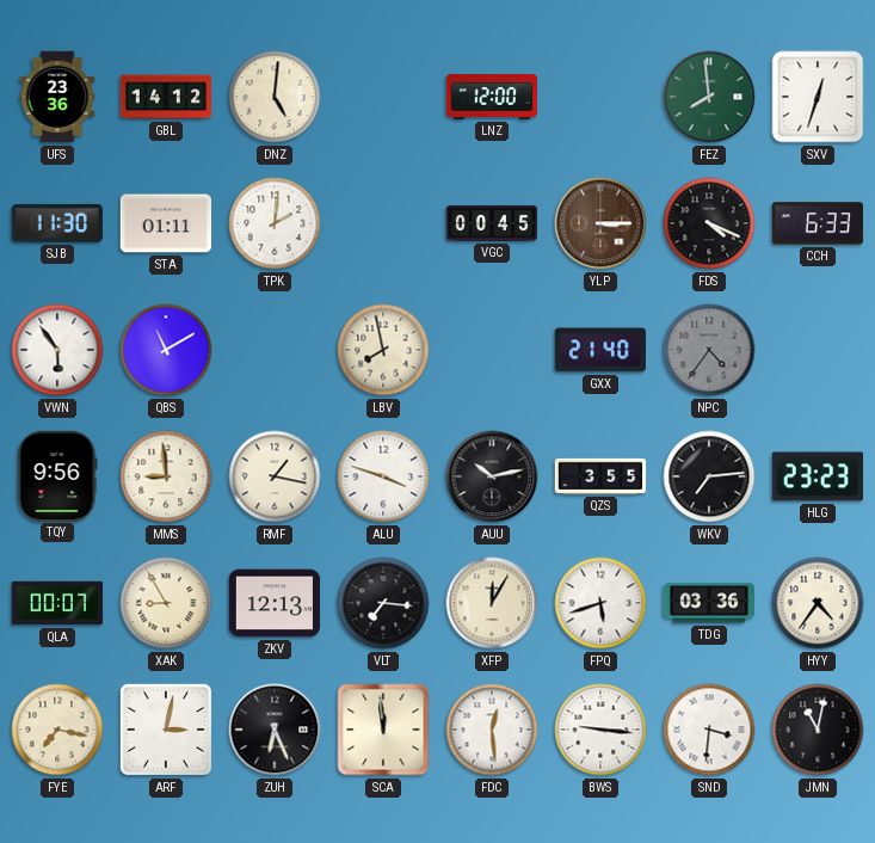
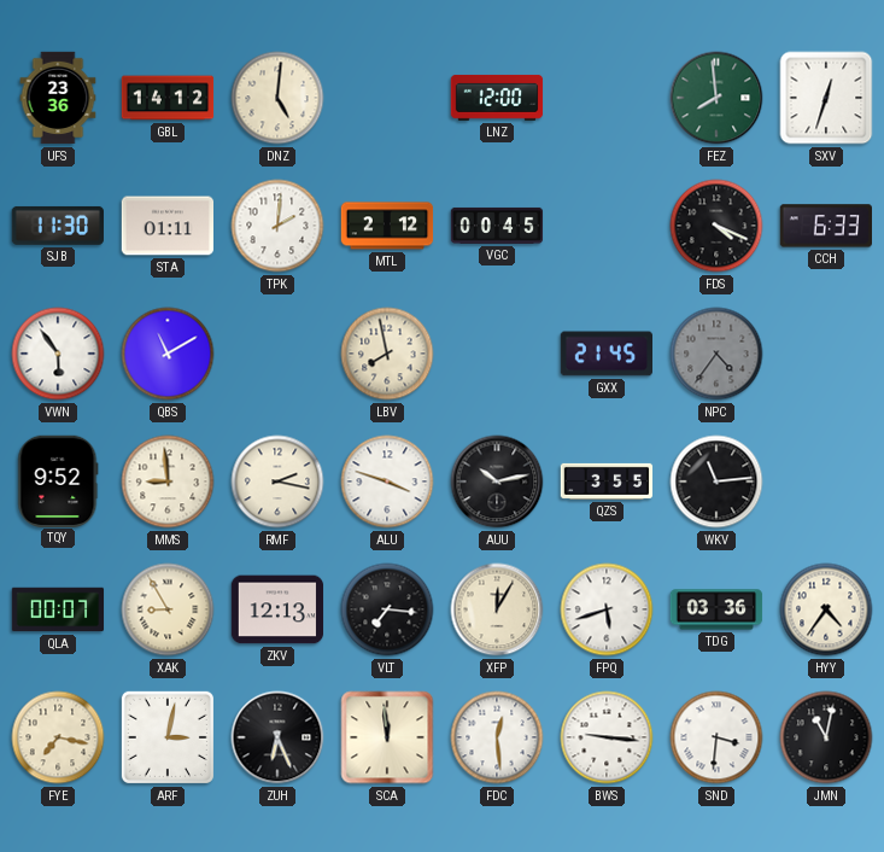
MTL: none -> 2:12 (387, 226)
YLP: 3:15 -> none (600, 223)
GXX: 21:40 -> 21:45 (605, 354)
TQY: 9:56 -> 9:52 (58, 480)
RMF: 1:17 -> 2:17 (277, 482)
WKV: 7:14 -> 11:14 (716, 482)
HLG: 23:23 -> none (817, 476)
